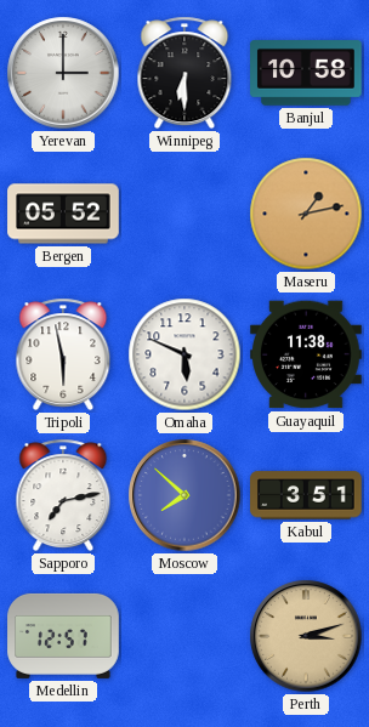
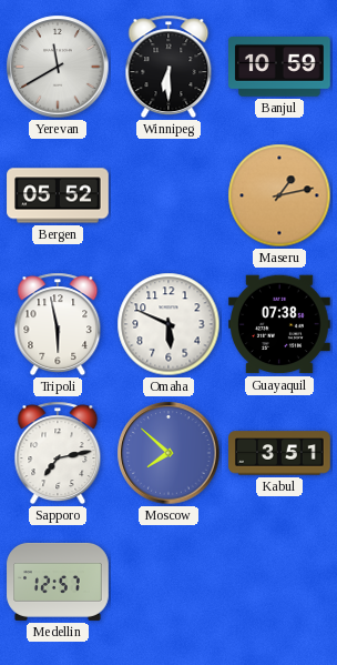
Yerevan: 3:00 -> 11:40 (58, 67)
Banjul: 10:58 -> 10:59 (280, 68)
Guayaquil: 11:38 -> 07:38 (280, 324)
Perth: 3:12 -> none (306, 636)
